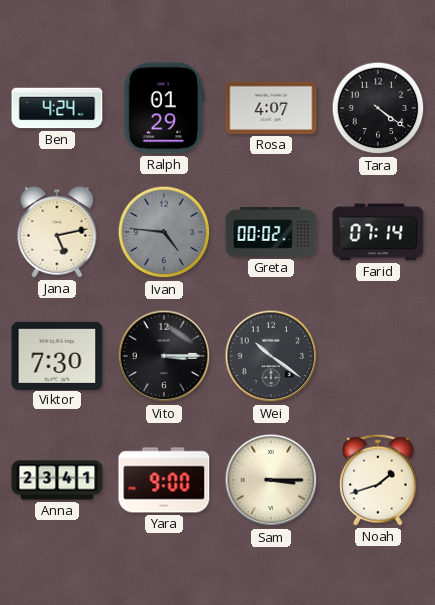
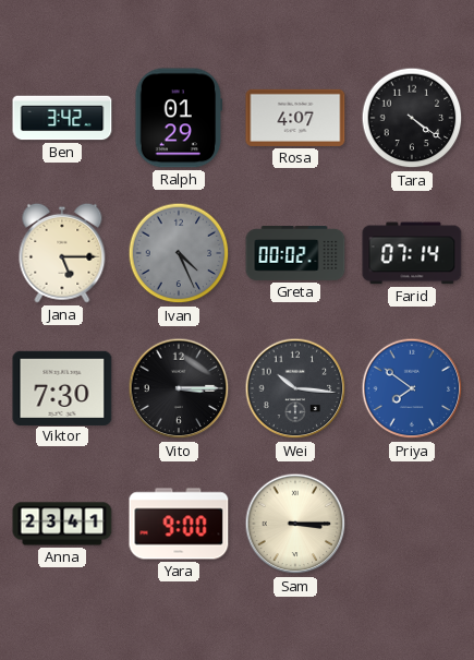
Ben: 4:24 -> 3:42 (62, 118)
Jana: 5:13 -> 5:15 (62, 253)
Ivan: 4:46 -> 4:26 (179, 253)
Wei: 10:21 -> 10:16 (295, 388)
Priya: none -> 7:51 (412, 388)
Noah: 1:42 -> none (378, 480)
